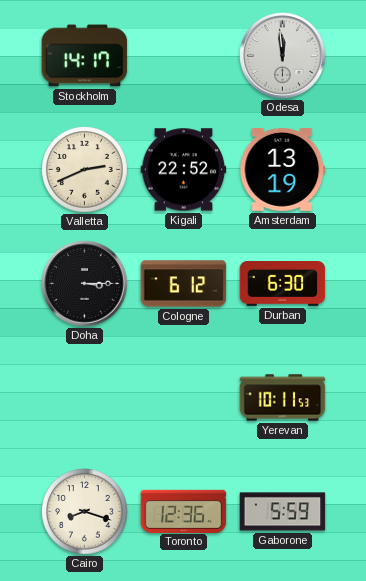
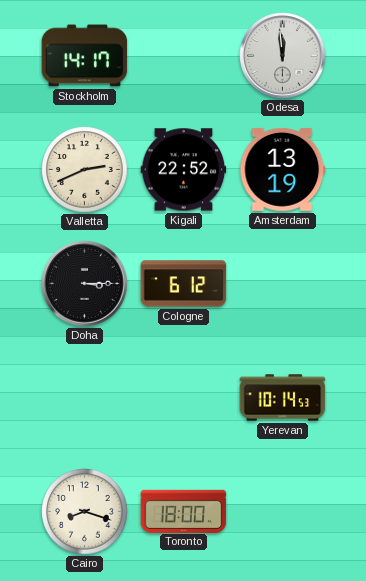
Durban: 6:30 -> none (283, 284)
Yerevan: 10:11 -> 10:14 (283, 398)
Toronto: 12:36 -> 18:00 (184, 511)
Gaborone: 5:59 -> none (283, 512)
